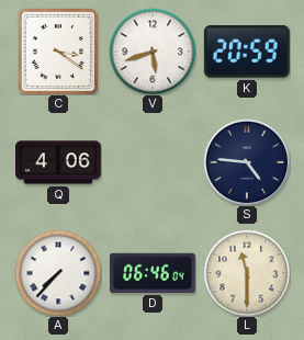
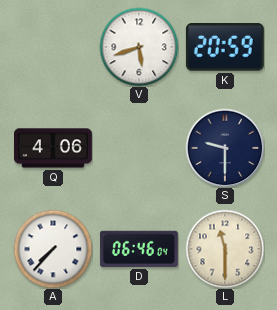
C: 3:21 -> none (57, 52)
S: 4:46 -> 9:30 (225, 148)
